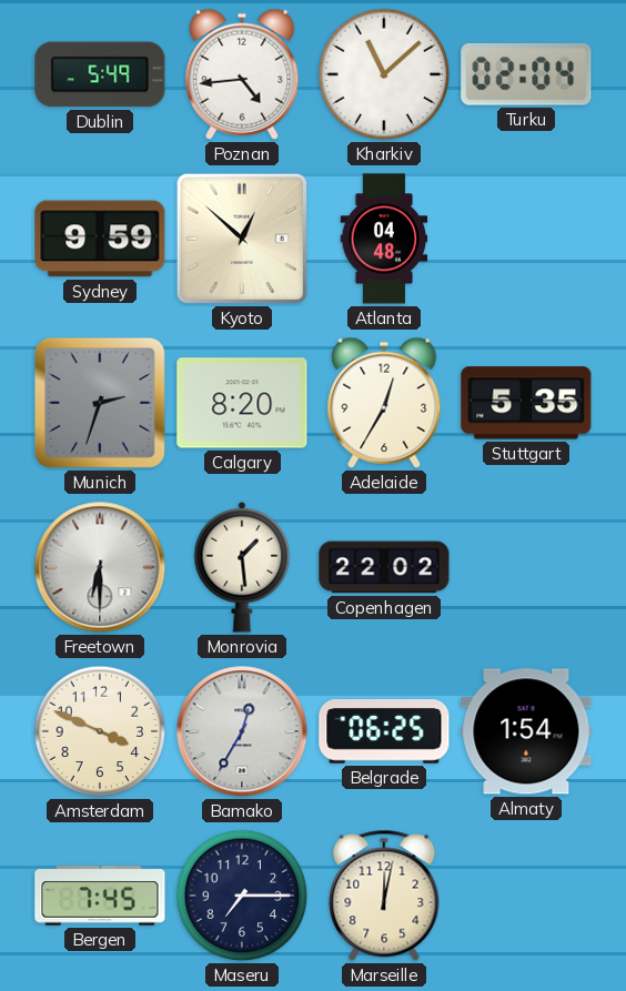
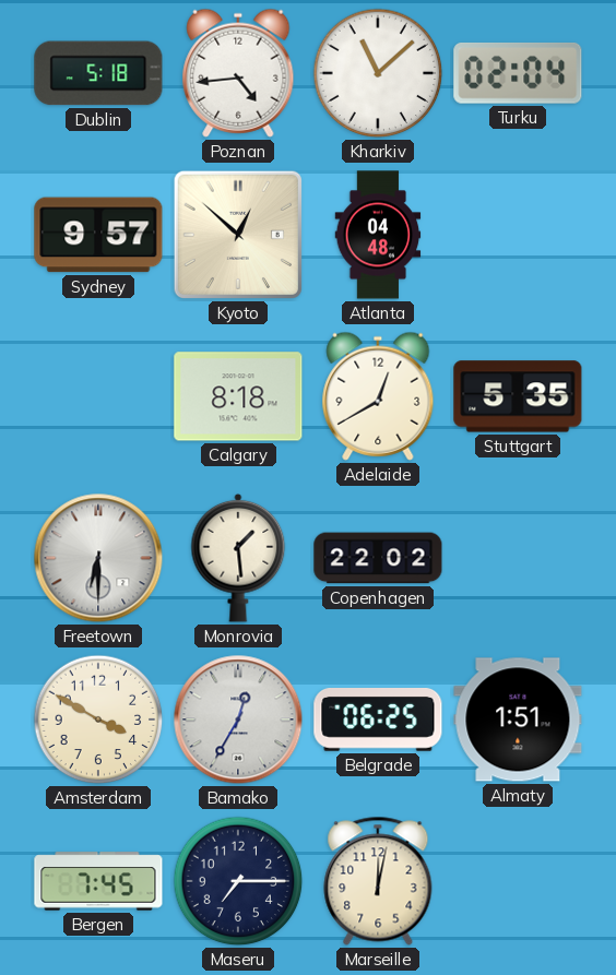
Dublin: 5:49 -> 5:18 (98, 73)
Sydney: 9:59 -> 9:57 (98, 235)
Munich: 2:33 -> none (100, 403)
Calgary: 8:20 -> 8:18 (238, 396)
Adelaide: 12:35 -> 12:40 (378, 396)
Amsterdam: 3:49 -> 3:50 (98, 720)
Almaty: 1:54 -> 1:51 (518, 720)
